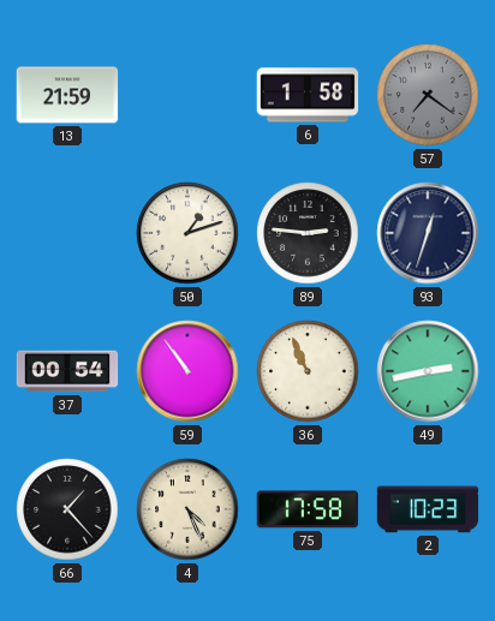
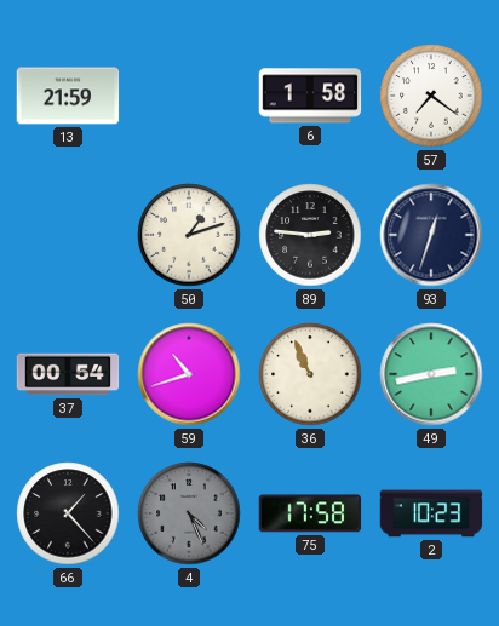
57 dial: grey -> white (431, 96)
59: 10:54 -> 10:42 (189, 374)
4 dial: cream -> grey (189, 513)
